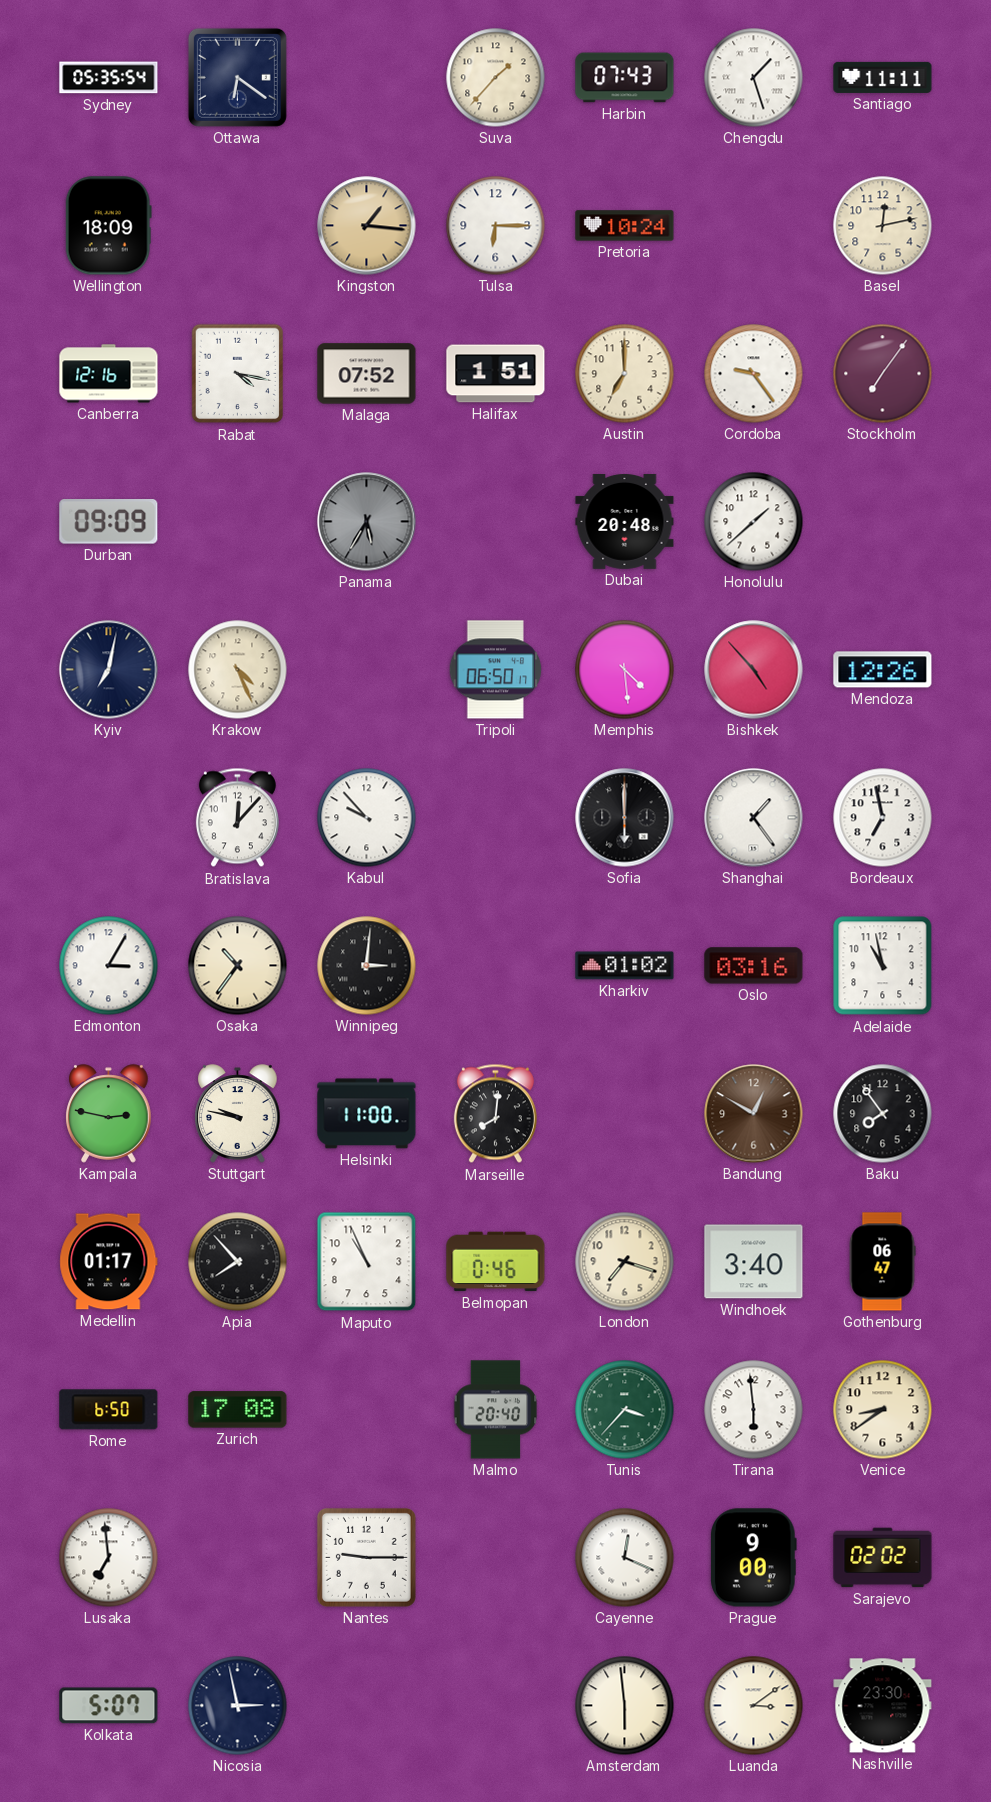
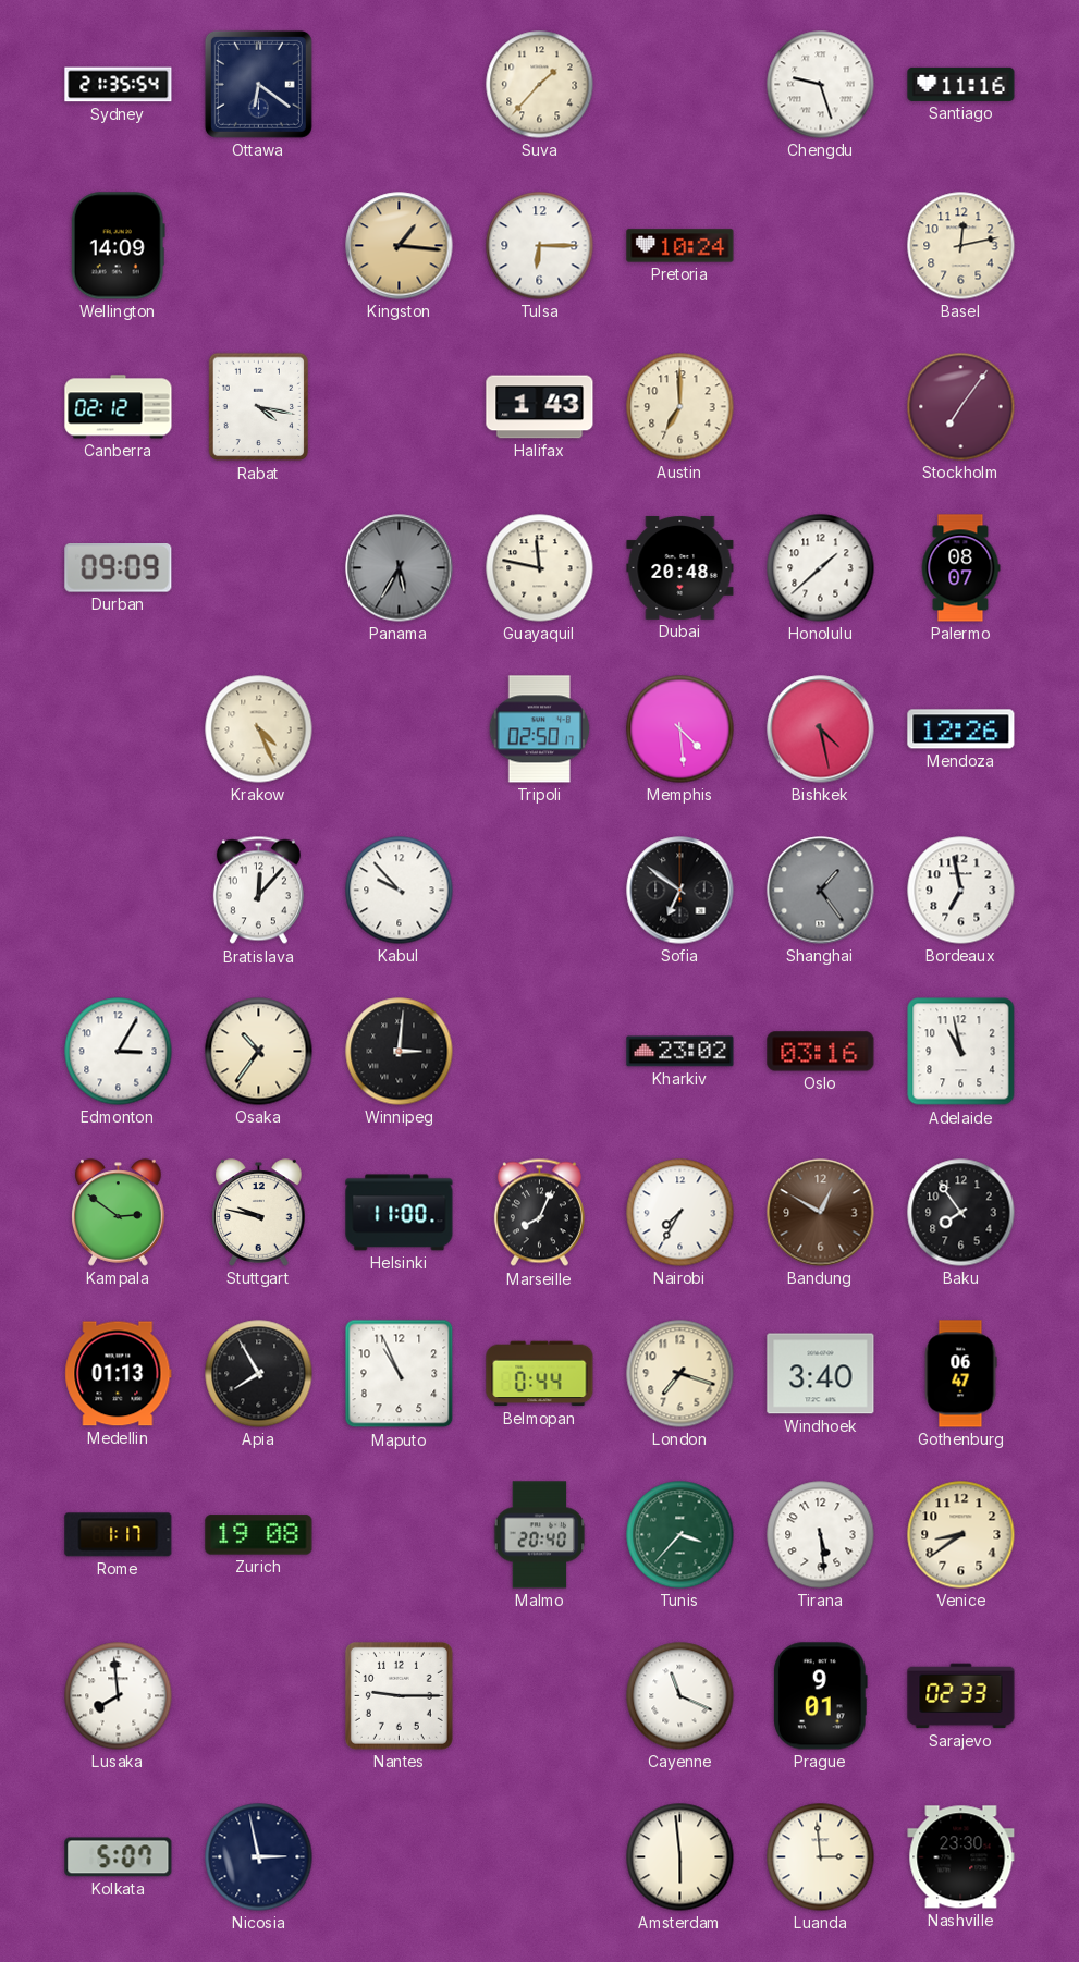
Sydney: 05:35 -> 21:35 (119, 85)
Harbin: 07:43 -> none (625, 78)
Chengdu: 1:27 -> 9:27 (821, 85)
Santiago: 11:11 -> 11:16 (961, 84)
Wellington: 18:09 -> 14:09 (118, 246)
Canberra: 12:16 -> 02:12 (119, 407)
Malaga: 07:52 -> none (367, 374)
Halifax: 1:51 -> 1:43 (540, 407)
Cordoba: 9:24 -> none (754, 374)
Guayaquil: none -> 11:47 (540, 568)
Palermo: none -> 08:07 (960, 568)
Kyiv: 7:02 -> none (109, 670)
Tripoli: 06:50 -> 02:50 (540, 729)
Bishkek: 4:53 -> 4:28 (821, 729)
Sofia: 6:00 -> 6:51 (680, 891)
Shanghai dial: white -> grey (821, 891)
Kharkiv: 01:02 -> 23:02 (680, 1052)
Kampala: 2:47 -> 2:51 (119, 1213)
Marseille: 8:01 -> 8:04 (539, 1213)
Nairobi: none -> 7:35 (680, 1213)
Medellin: 01:17 -> 01:13 (119, 1374)
Apia: 7:53 -> 7:55 (259, 1374)
Belmopan: 0:46 -> 0:44 (540, 1374)
Rome: 6:50 -> 1:17 (119, 1535)
Zurich: 17:08 -> 19:08 (259, 1535)
Tirana: 5:59 -> 5:29 (821, 1535)
Lusaka: 6:59 -> 7:59 (119, 1696)
Cayenne: 12:19 -> 11:19 (680, 1696)
Prague: 9:00 -> 9:01 (820, 1696)
Sarajevo: 02:02 -> 02:33 (961, 1696)
Luanda: 3:09 -> 2:59 (821, 1857)
